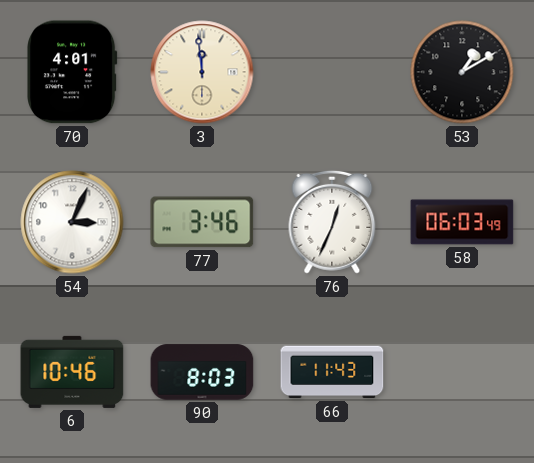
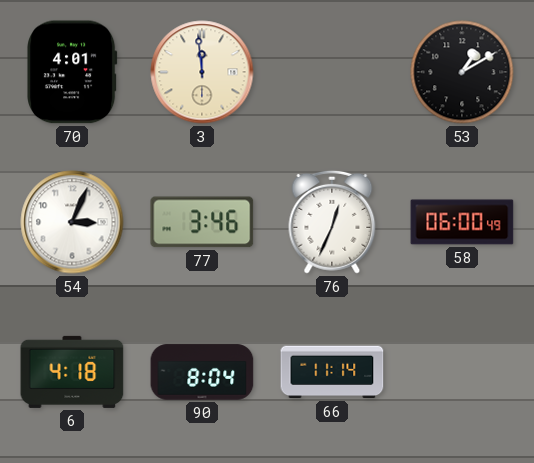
58: 06:03 -> 06:00 (462, 222)
6: 10:46 -> 4:18 (72, 372)
90: 8:03 -> 8:04 (202, 372)
66: 11:43 -> 11:14 (332, 372)
